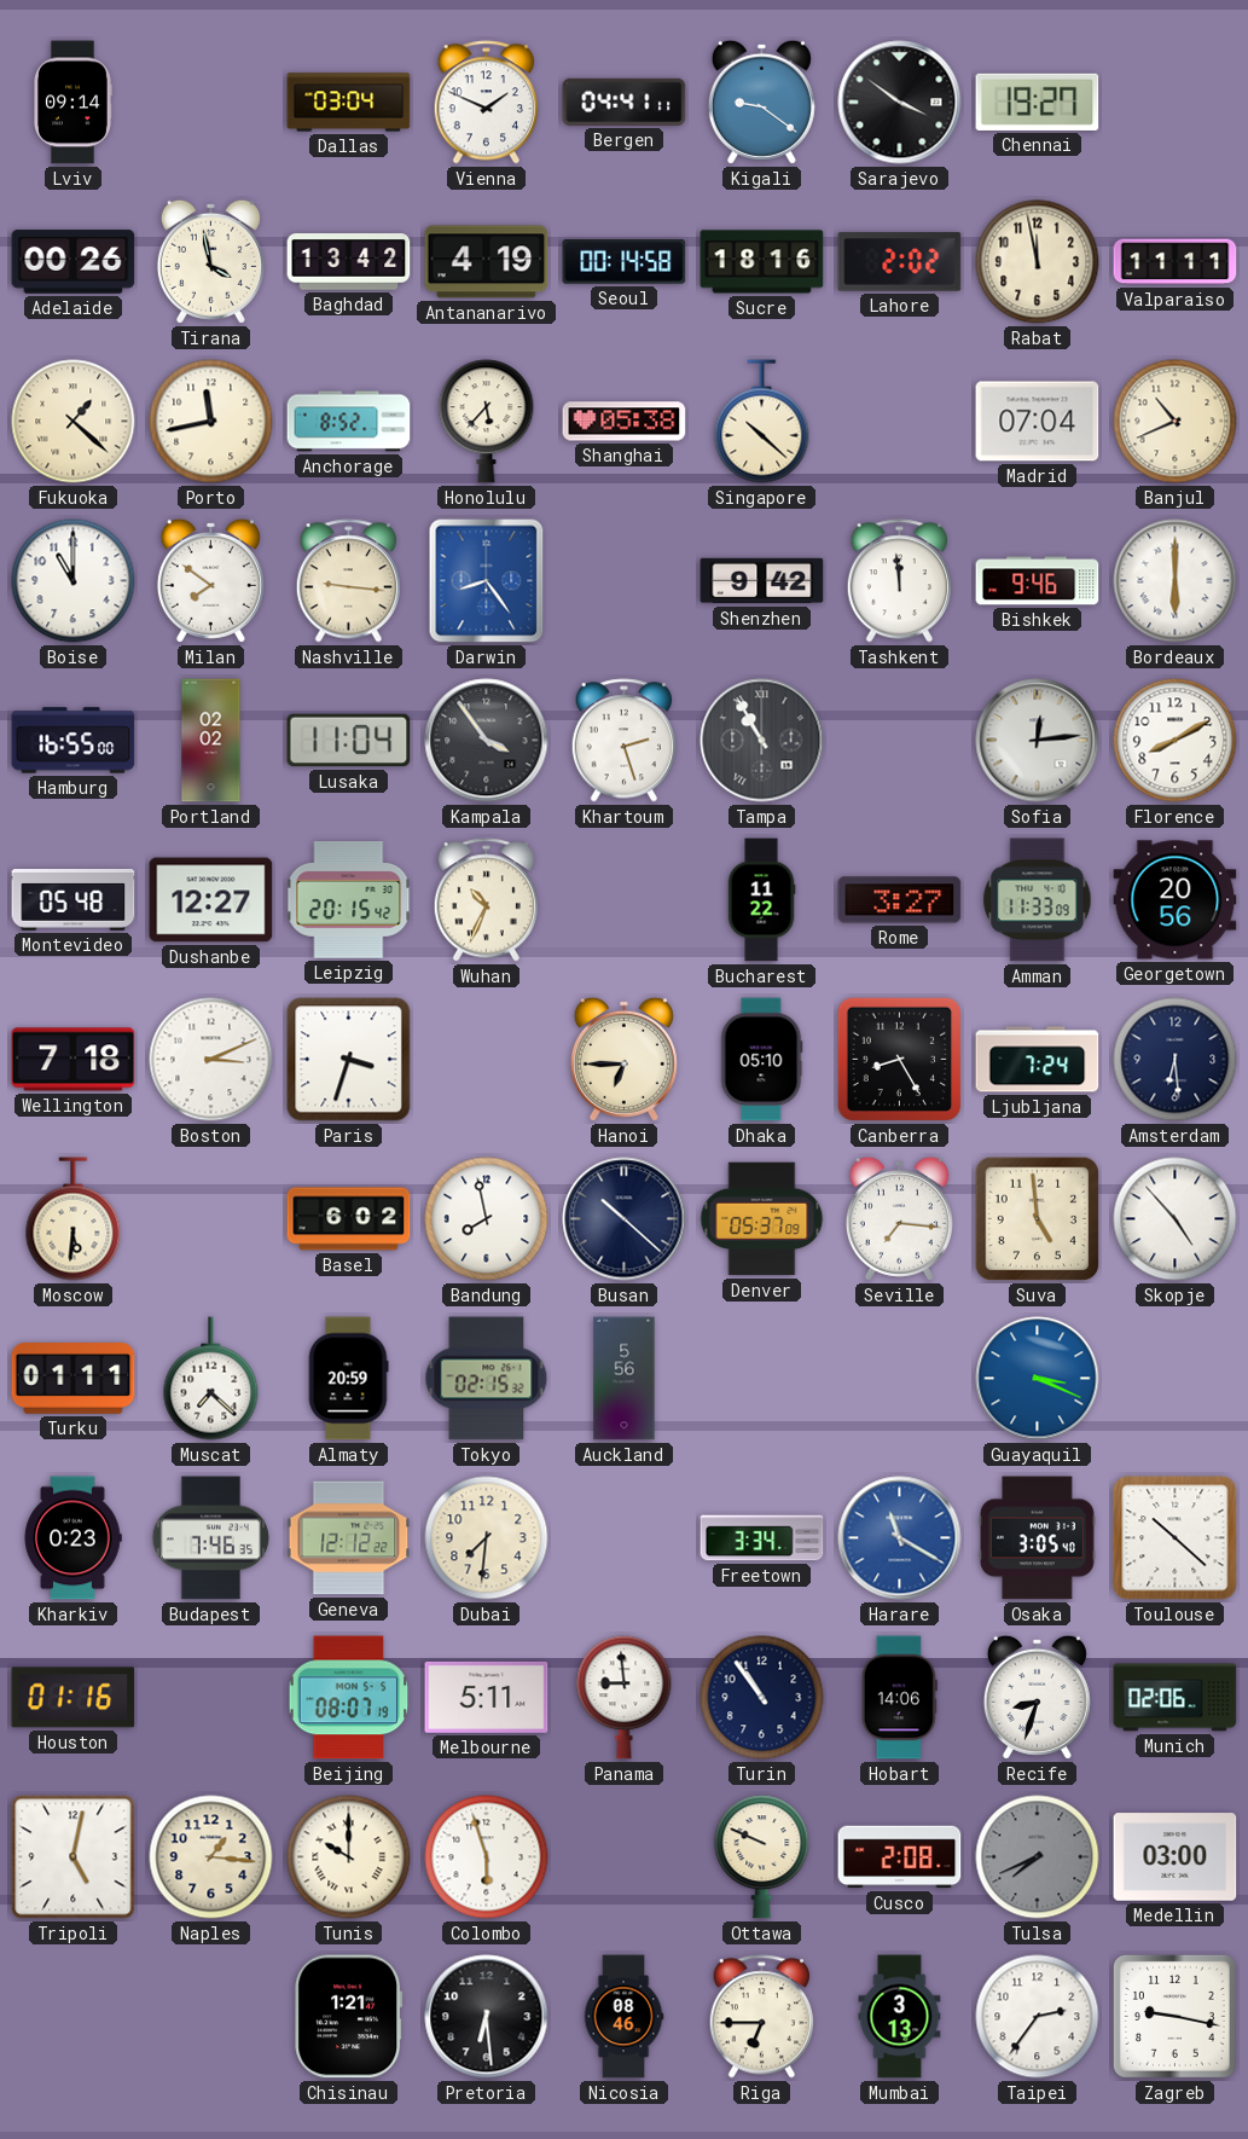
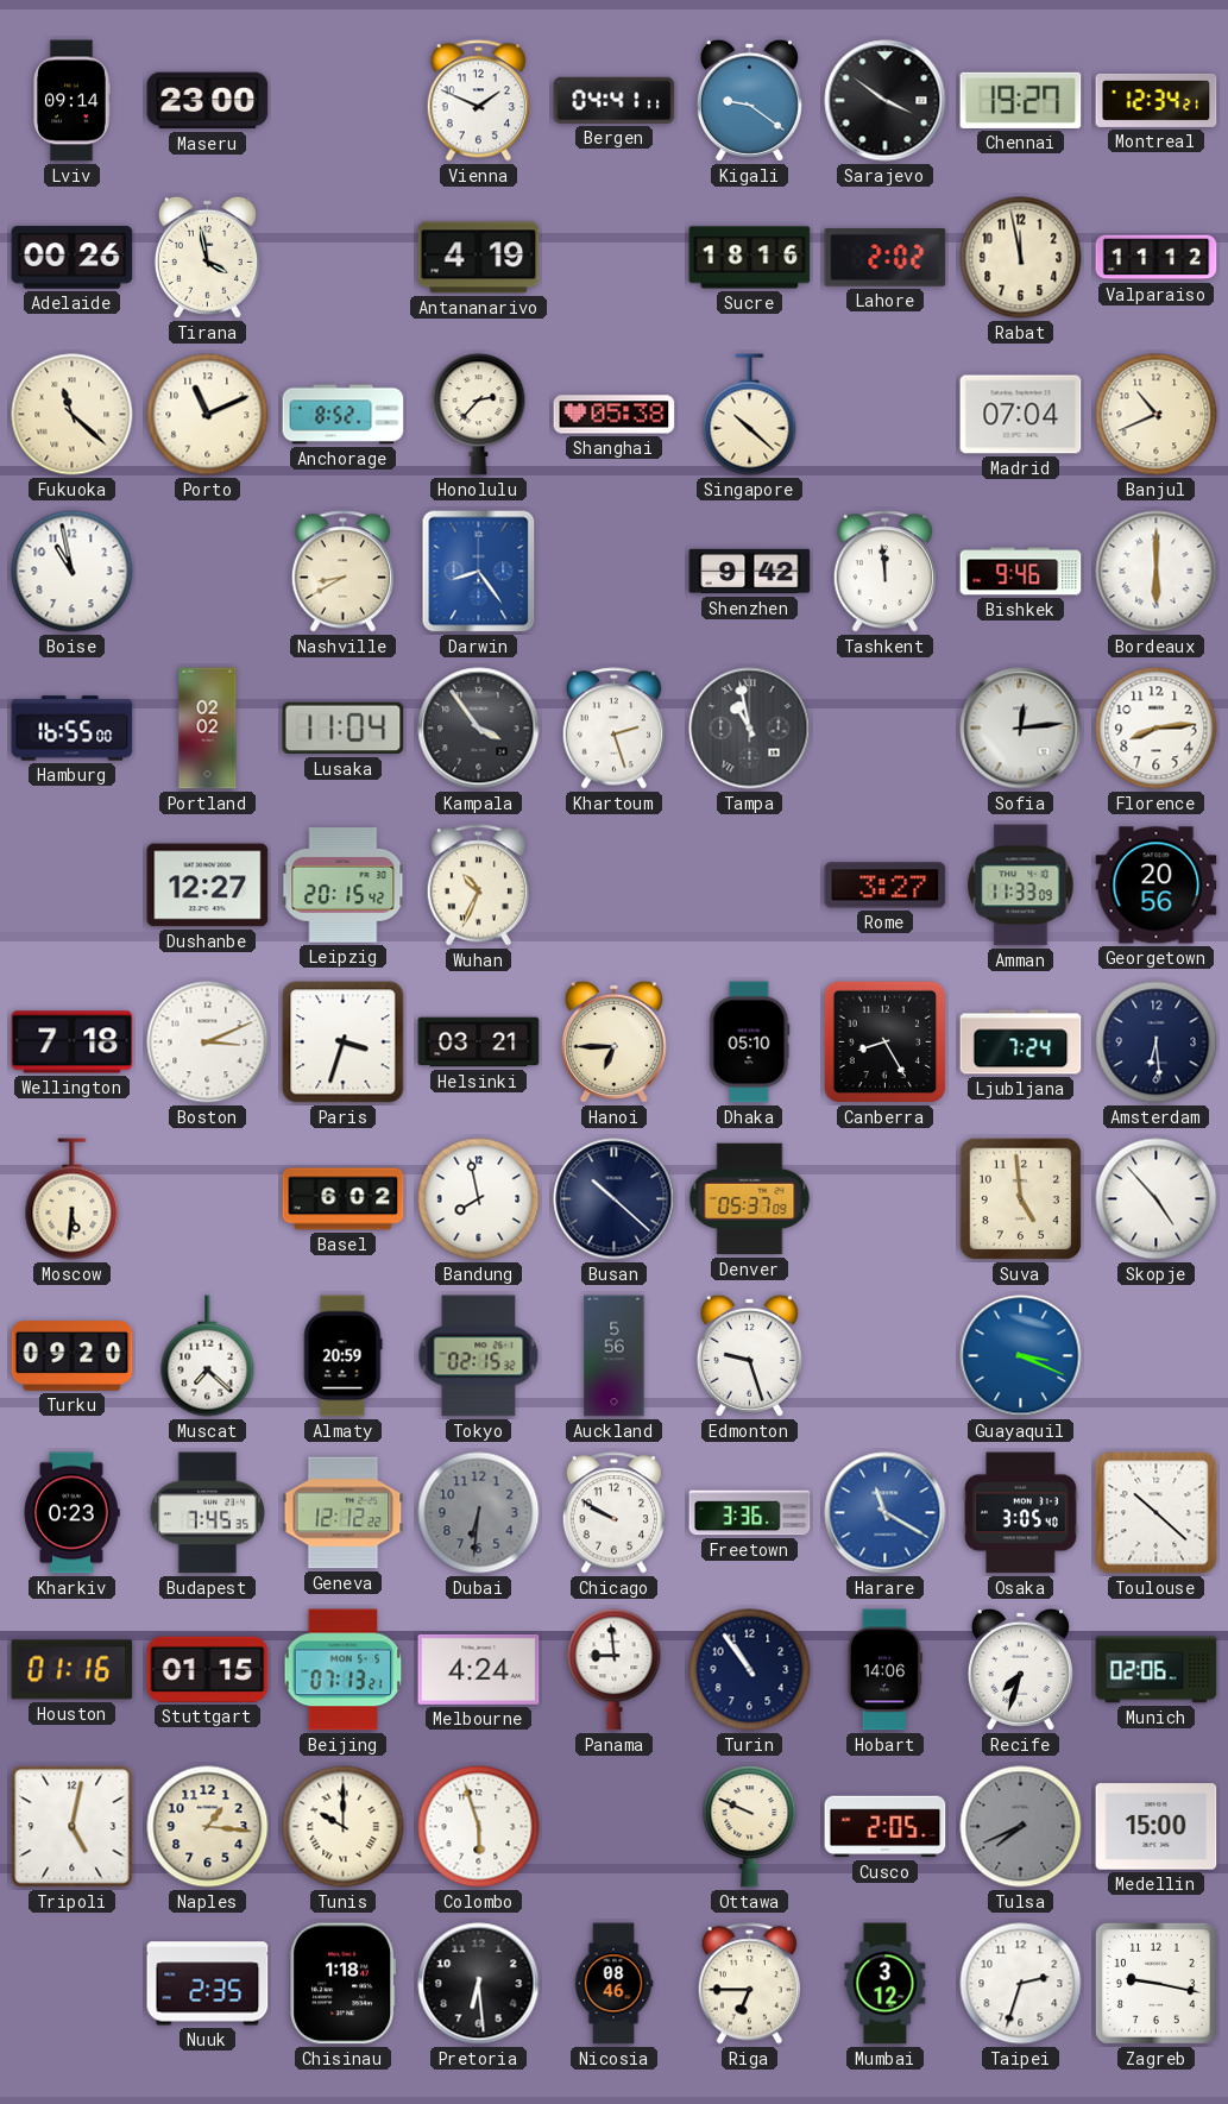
Maseru: none -> 23:00 (208, 101)
Dallas: 03:04 -> none (349, 103)
Montreal: none -> 12:34 (1157, 100)
Baghdad: 13:42 -> none (349, 262)
Seoul: 00:14 -> none (625, 262)
Valparaiso: 11:11 -> 11:12 (1157, 258)
Fukuoka: 1:22 -> 11:22 (73, 415)
Porto: 11:43 -> 11:11 (208, 415)
Honolulu: 5:37 -> 2:37 (479, 415)
Boise: 11:00 -> 10:58 (73, 572)
Milan: 7:51 -> none (210, 580)
Nashville: 9:16 -> 8:40 (344, 572)
Tampa: 10:55 -> 10:58 (750, 729)
Florence: 8:10 -> 8:14 (1157, 729)
Montevideo: 05:48 -> none (74, 900)
Bucharest: 11:22 -> none (761, 900)
Helsinki: none -> 03:21 (479, 1042)
Seville: 7:16 -> none (899, 1218)
Turku: 01:11 -> 09:20 (73, 1356)
Edmonton: none -> 9:27 (749, 1355)
Budapest: 7:46 -> 7:45 (207, 1513)
Dubai: 7:31 -> 6:31 (479, 1513)
Dubai dial: cream -> grey (479, 1513)
Chicago: none -> 9:50 (615, 1513)
Freetown: 3:34 -> 3:36 (750, 1513)
Stuttgart: none -> 01:15 (208, 1669)
Beijing: 08:07 -> 07:13 (344, 1670)
Melbourne: 5:11 -> 4:24 (479, 1669)
Recife: 8:33 -> 7:33 (1020, 1669)
Cusco: 2:08 -> 2:05 (886, 1827)
Medellin: 03:00 -> 15:00 (1157, 1827)
Nuuk: none -> 2:35 (208, 1984)
Chisinau: 1:21 -> 1:18 (344, 1984)
Mumbai: 3:13 -> 3:12 (886, 1984)
Taipei: 2:36 -> 2:33 (1021, 1984)
